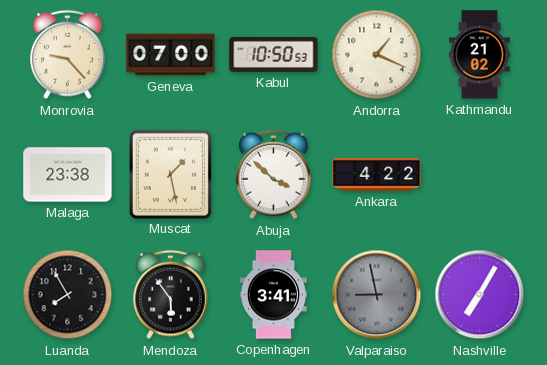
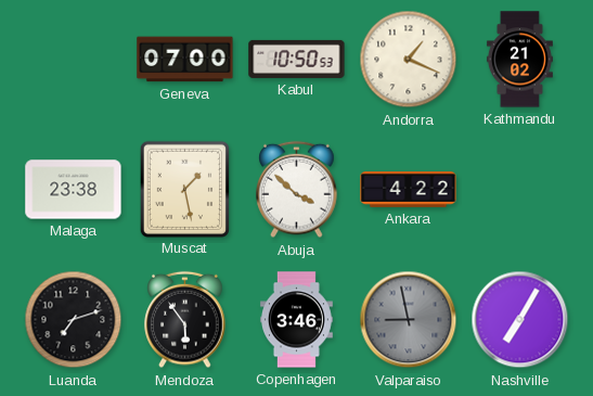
Monrovia: 9:23 -> none (68, 55)
Luanda: 7:55 -> 7:12 (74, 320)
Copenhagen: 3:41 -> 3:46 (296, 320)
